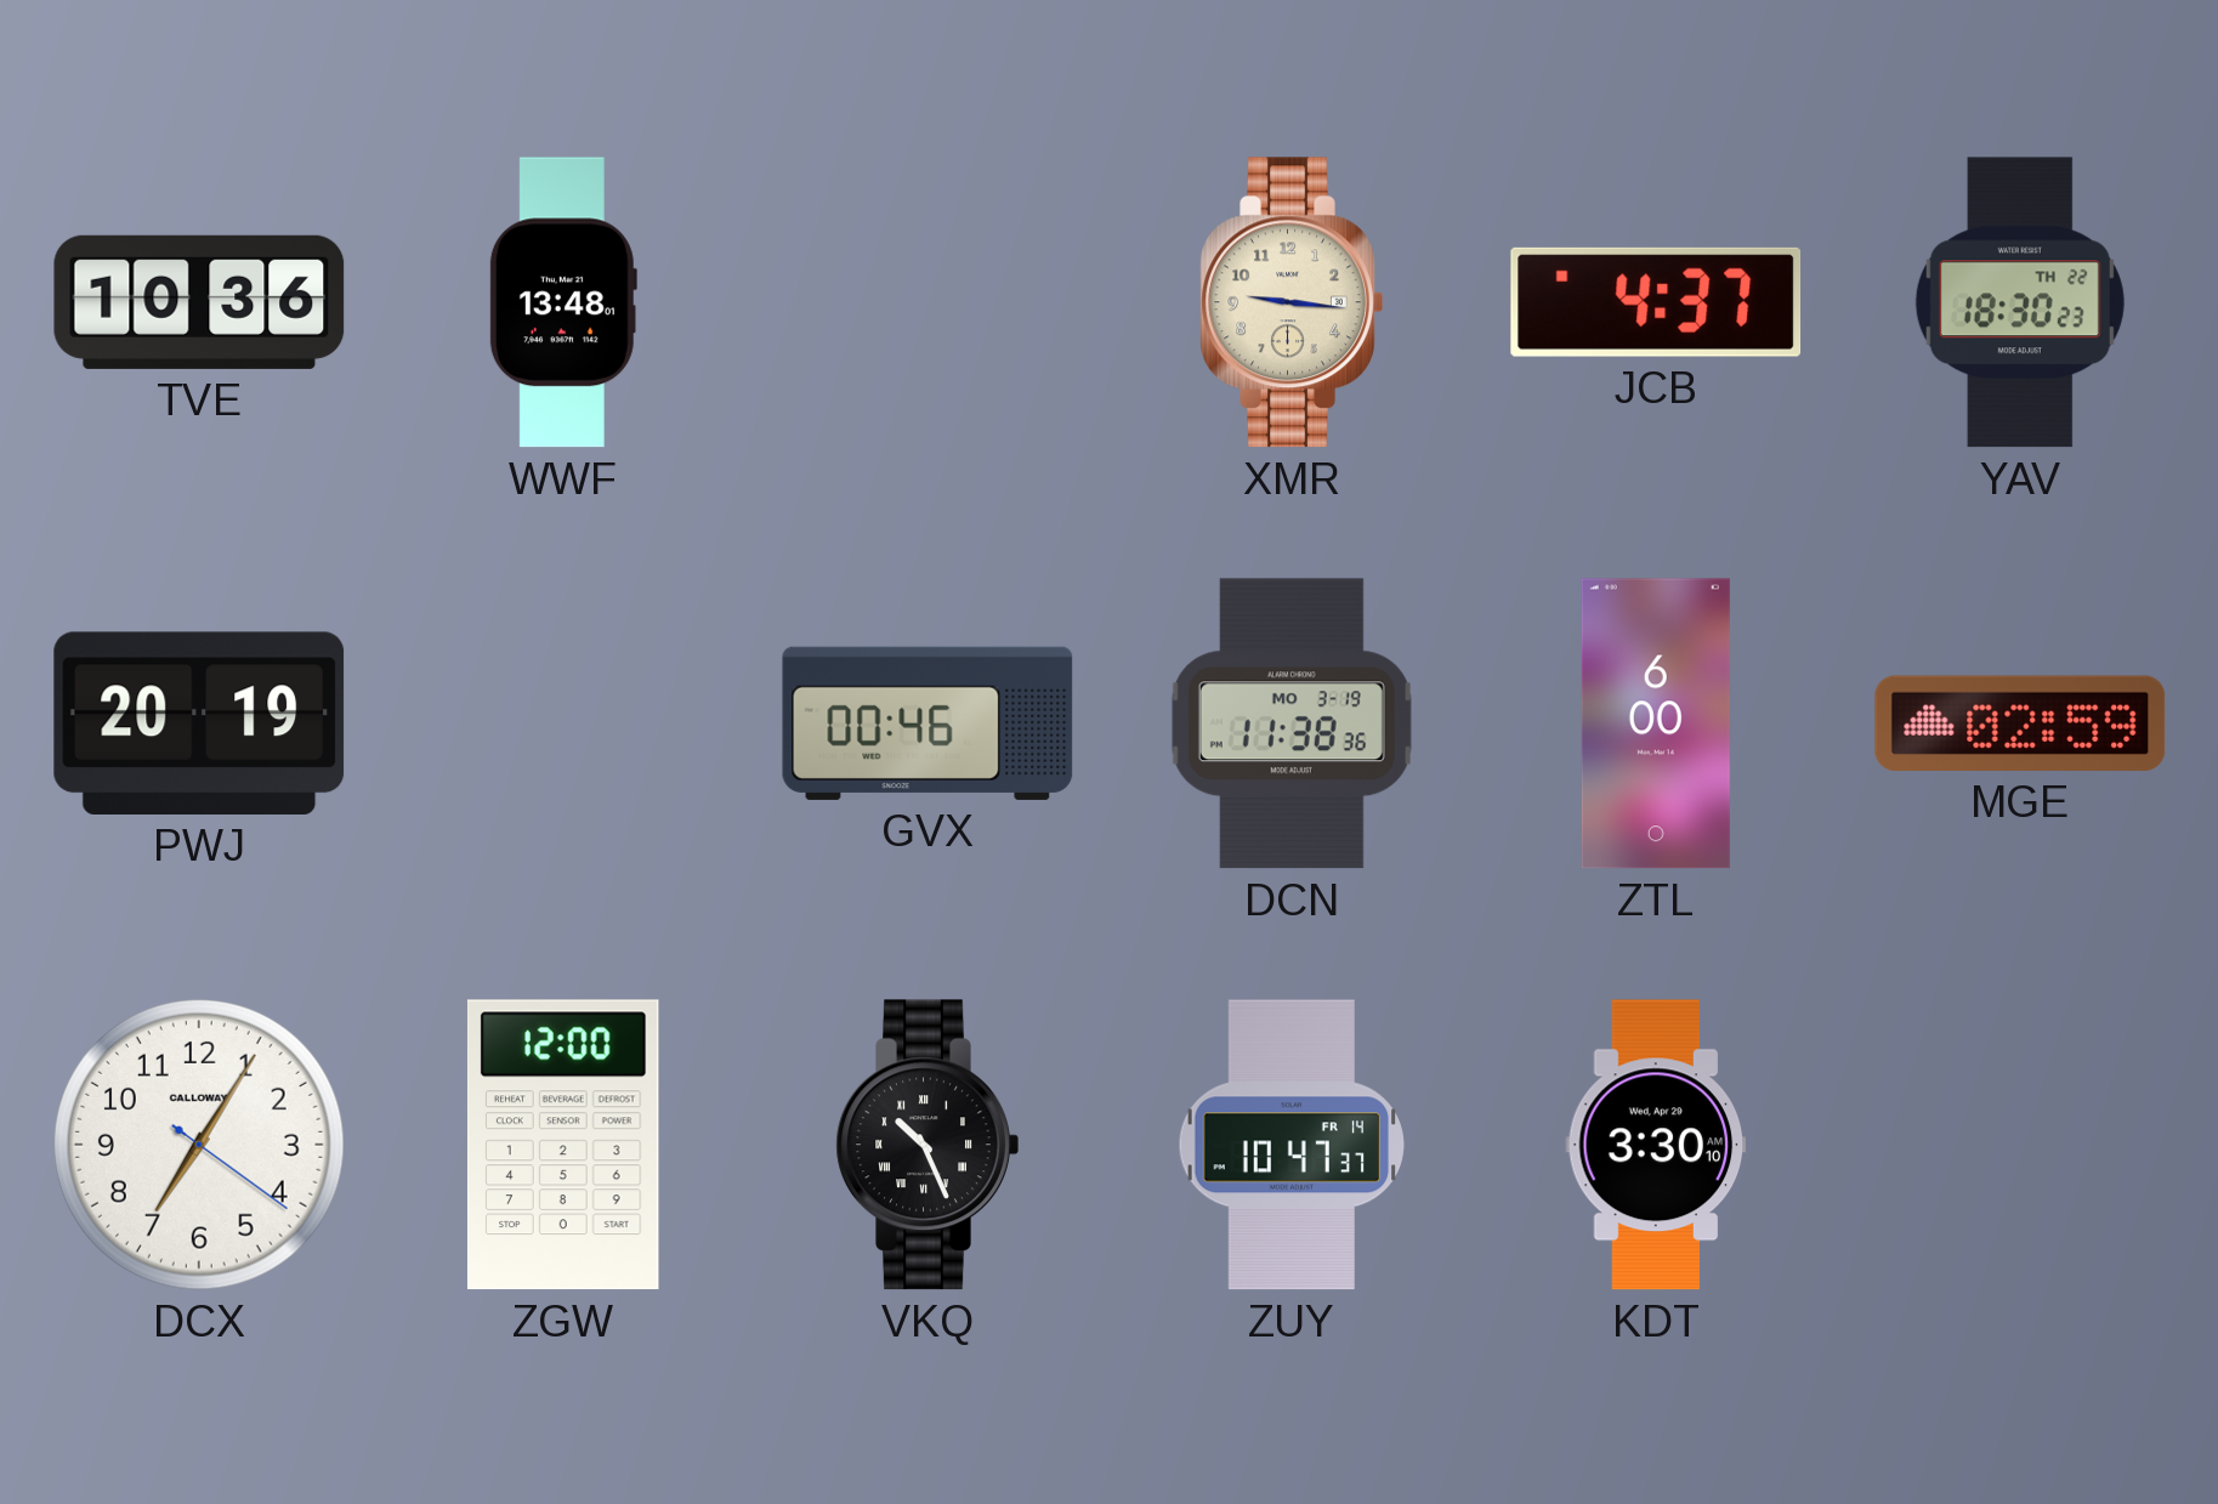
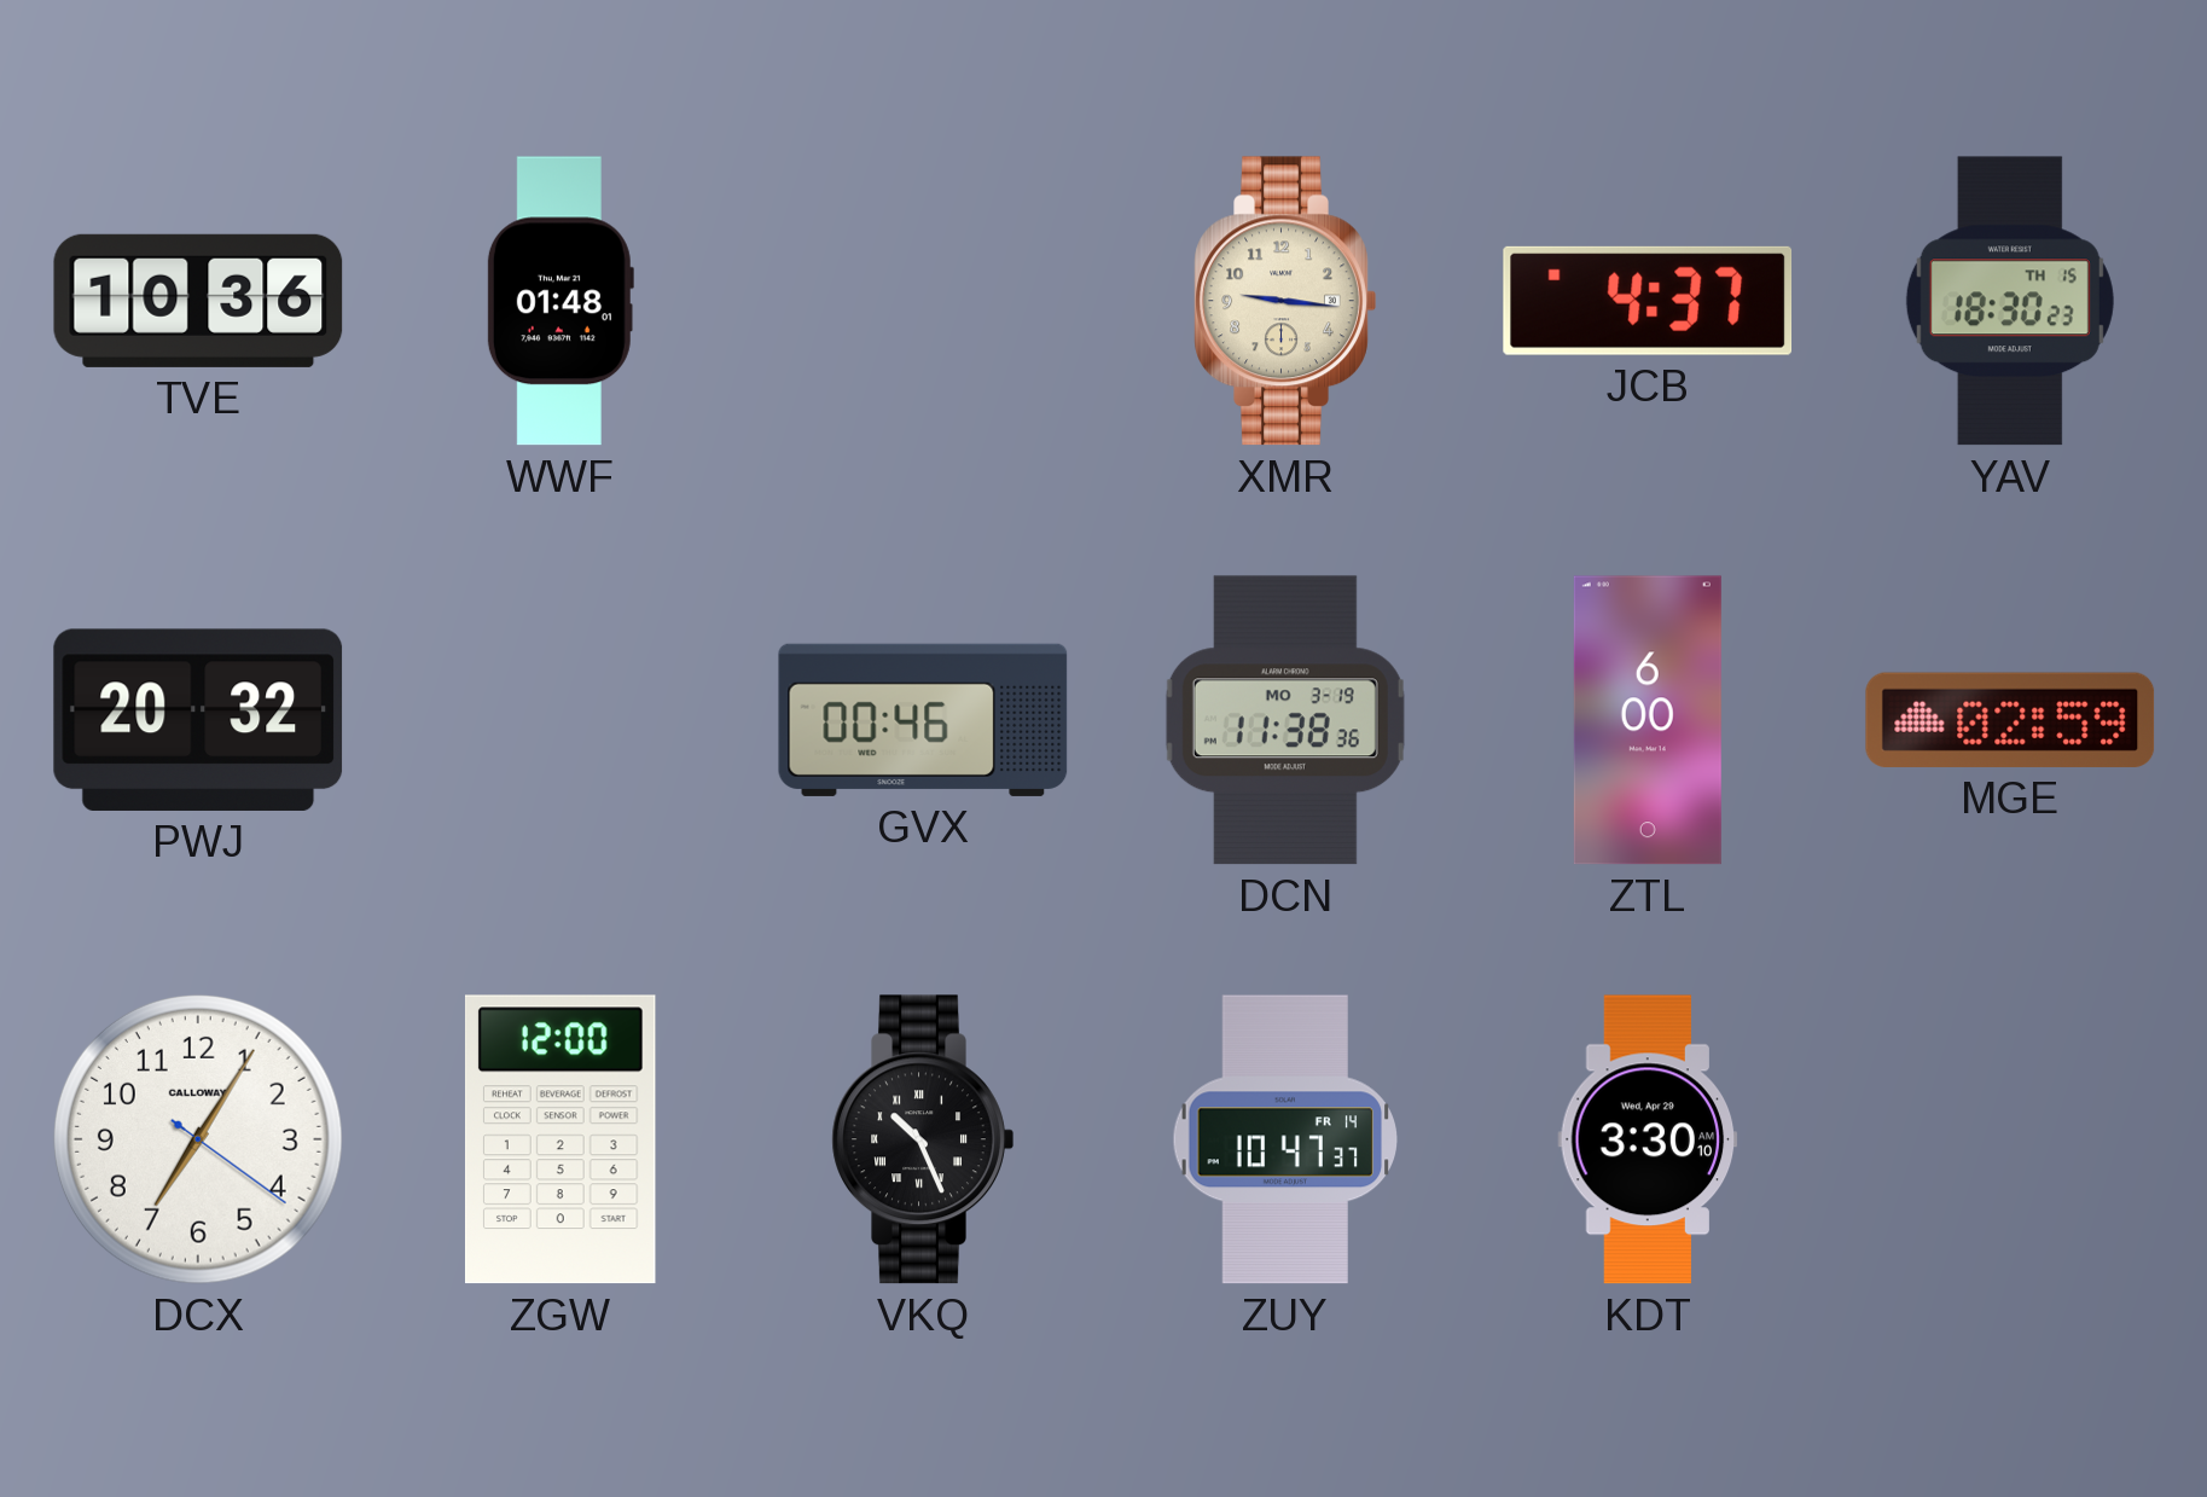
WWF: 13:48 -> 01:48 (561, 301)
YAV date: TH 22 -> TH 15 (2010, 301)
PWJ: 20:19 -> 20:32 (198, 720)
